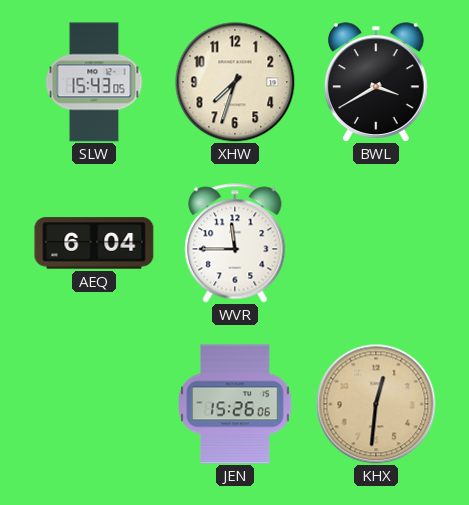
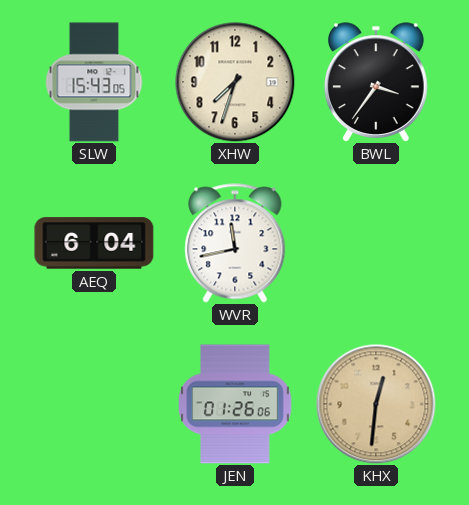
BWL: 3:40 -> 3:36 (376, 82)
WVR: 11:45 -> 11:43 (235, 243)
JEN: 15:26 -> 01:26 (235, 404)
